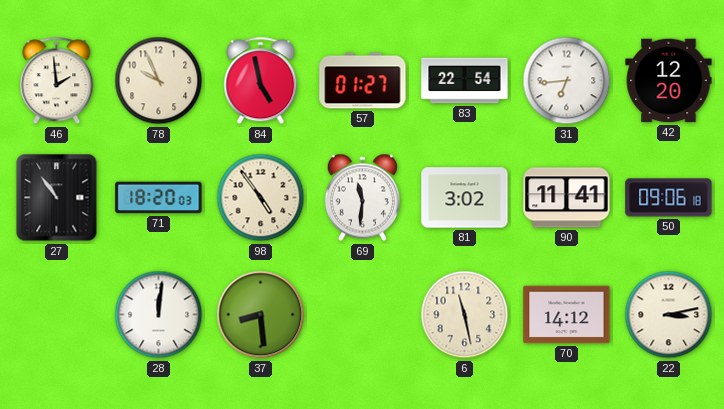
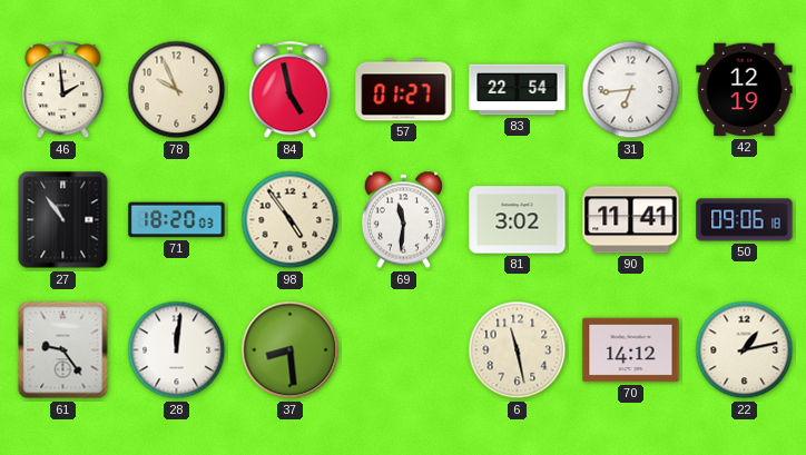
42: 12:20 -> 12:19 (745, 90)
61: none -> 9:24 (63, 350)
22: 3:13 -> 1:13 (745, 350)
